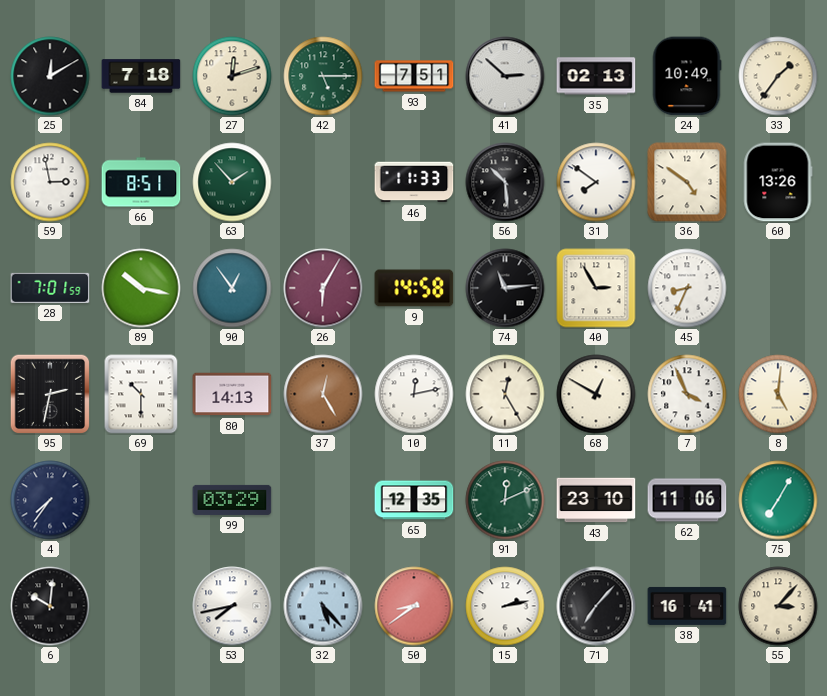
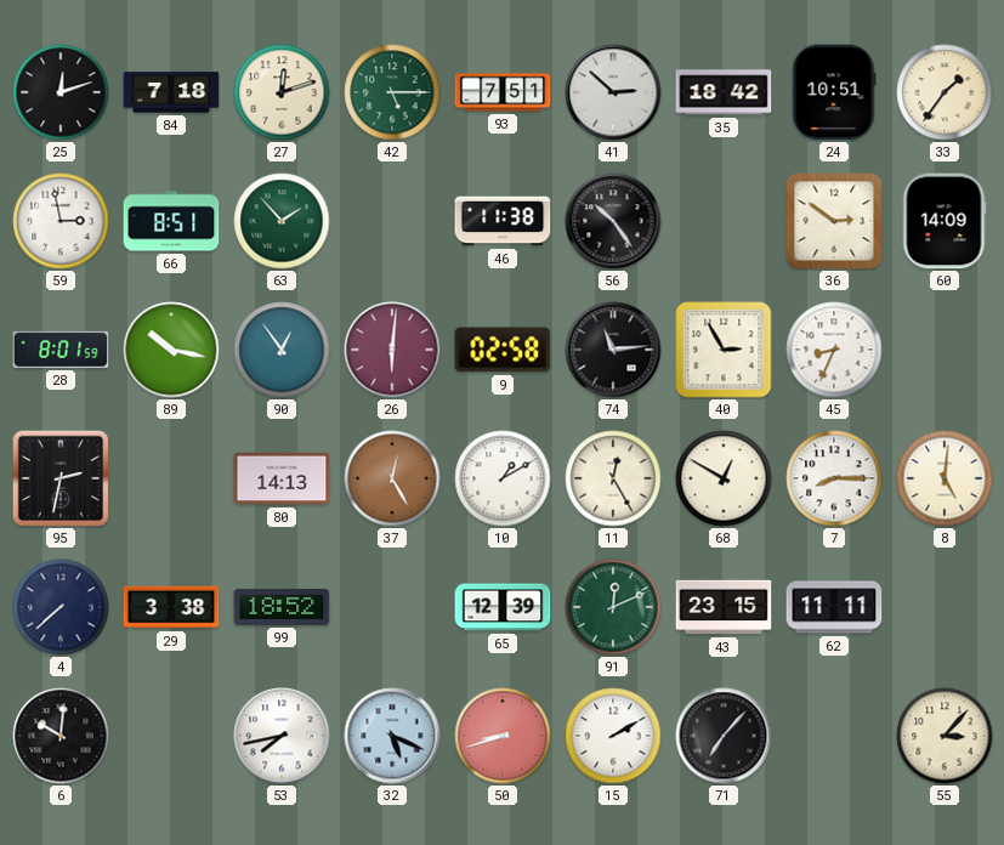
25: 12:10 -> 12:12 (61, 92)
35: 02:13 -> 18:42 (724, 92)
24: 10:49 -> 10:51 (834, 92)
46: 11:33 -> 11:38 (503, 221)
56: 10:29 -> 10:24 (613, 221)
31: 7:51 -> none (596, 182)
36: 4:51 -> 2:51 (834, 221)
60: 13:26 -> 14:09 (945, 221)
28: 7:01 -> 8:01 (61, 350)
26: 6:05 -> 6:01 (392, 350)
9: 14:58 -> 02:58 (503, 350)
69: 10:30 -> none (141, 394)
10: 12:13 -> 1:10 (503, 478)
7: 3:56 -> 8:15 (834, 478)
4: 7:36 -> 7:38 (61, 607)
29: none -> 3:38 (171, 607)
99: 03:29 -> 18:52 (282, 607)
65: 12:35 -> 12:39 (503, 607)
43: 23:10 -> 23:15 (724, 607)
62: 11:06 -> 11:11 (834, 607)
75: 7:05 -> none (778, 500)
32: 5:23 -> 5:19 (392, 736)
50: 8:39 -> 8:42 (503, 736)
15: 2:13 -> 2:10 (613, 736)
38: 16:41 -> none (687, 606)
